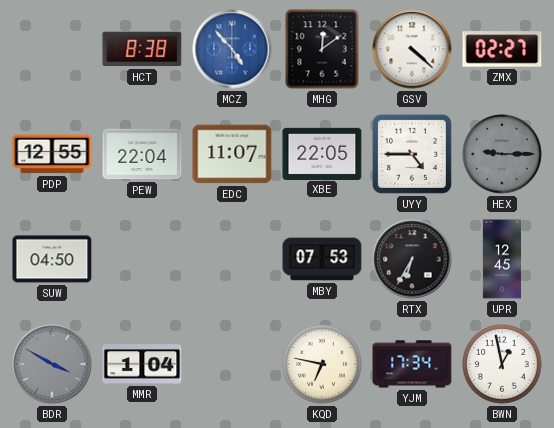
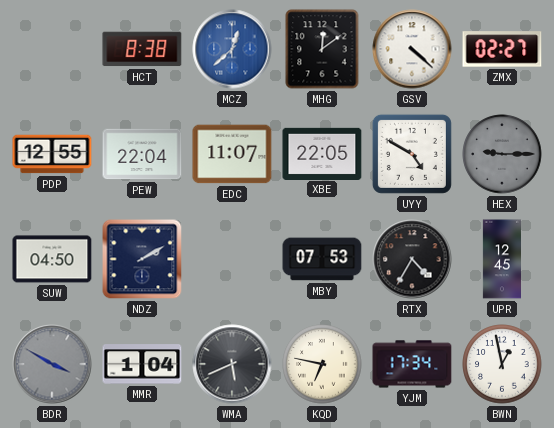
MCZ: 4:53 -> 12:38 (232, 49)
UYY: 4:45 -> 4:50 (412, 154)
NDZ: none -> 2:10 (142, 259)
RTX: 6:35 -> 4:35 (412, 259)
WMA: none -> 5:41 (232, 364)
